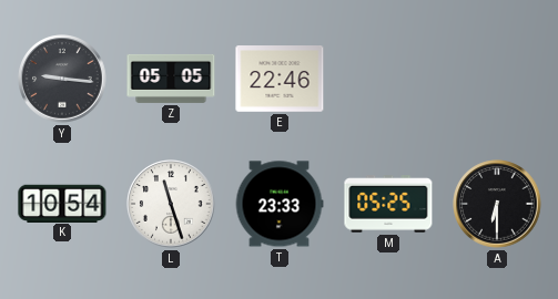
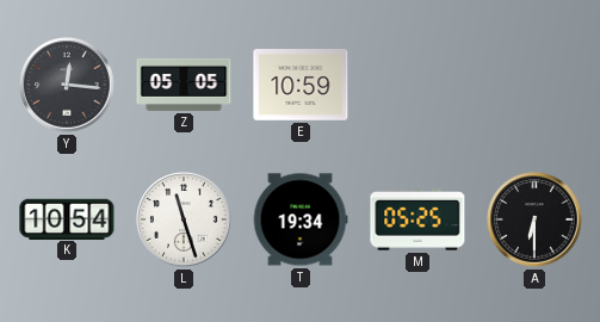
Y: 9:16 -> 12:16 (67, 85)
E: 22:46 -> 10:59 (301, 86)
T: 23:33 -> 19:34 (301, 219)
